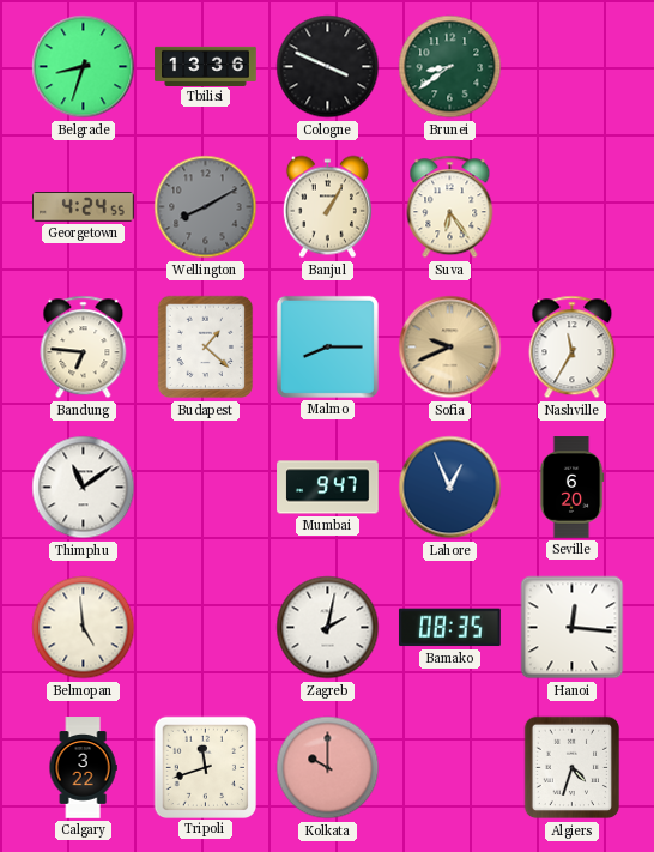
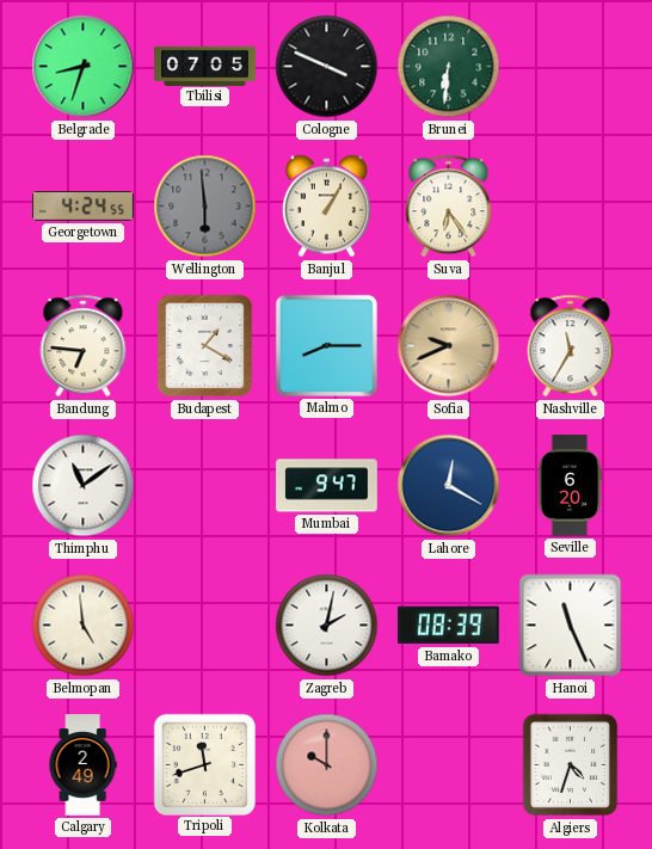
Tbilisi: 13:36 -> 07:05 (205, 66)
Brunei: 8:39 -> 6:31 (449, 67)
Wellington: 8:10 -> 5:59 (205, 207)
Budapest: 1:22 -> 1:20 (205, 346)
Lahore: 12:56 -> 12:20 (449, 486)
Bamako: 08:35 -> 08:39 (448, 626)
Hanoi: 12:16 -> 11:26 (571, 626)
Calgary: 3:22 -> 2:49 (82, 765)
